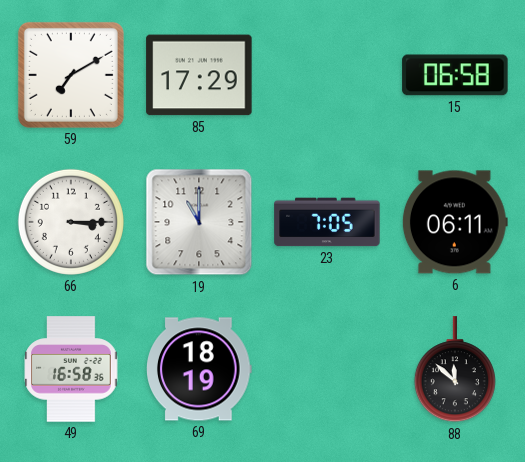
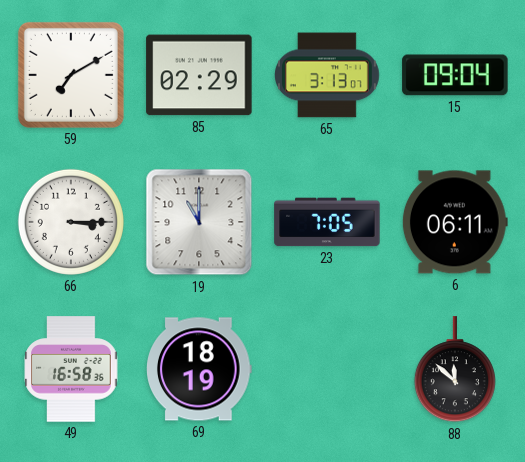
85: 17:29 -> 02:29 (199, 75)
65: none -> 3:13 (328, 75)
15: 06:58 -> 09:04 (455, 75)
